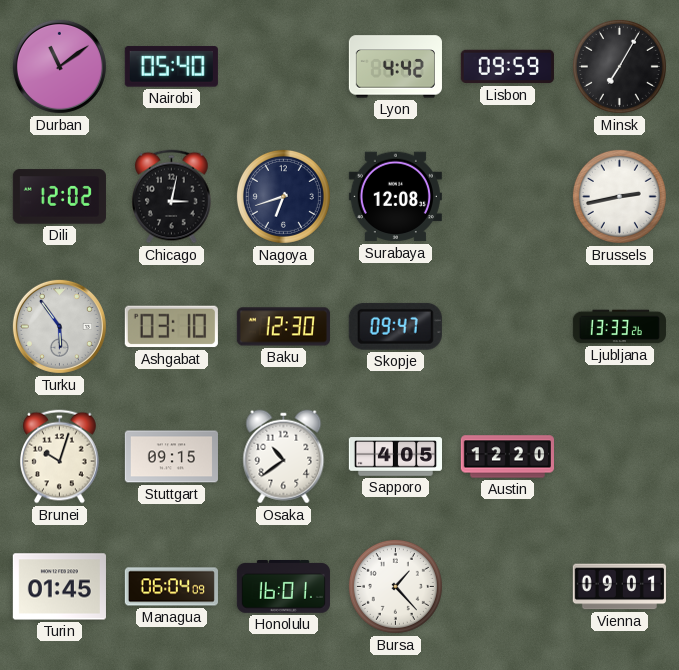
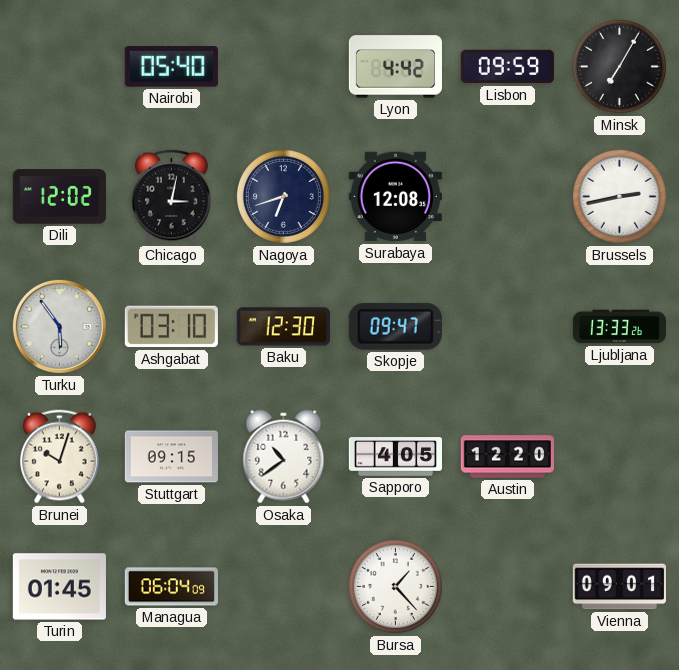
Durban: 11:09 -> none (59, 66)
Honolulu: 16:01 -> none (283, 587)
